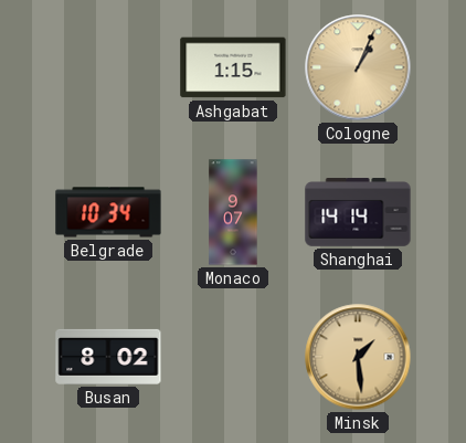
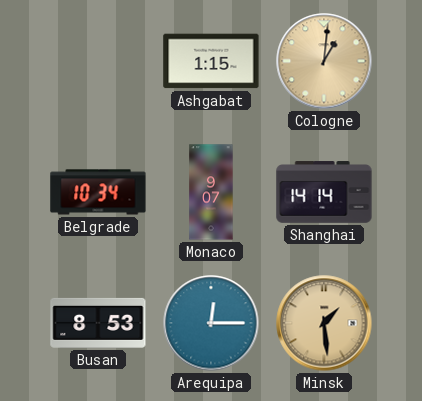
Cologne: 1:04 -> 1:01 (324, 61)
Busan: 8:02 -> 8:53 (98, 323)
Arequipa: none -> 12:15 (211, 323)
